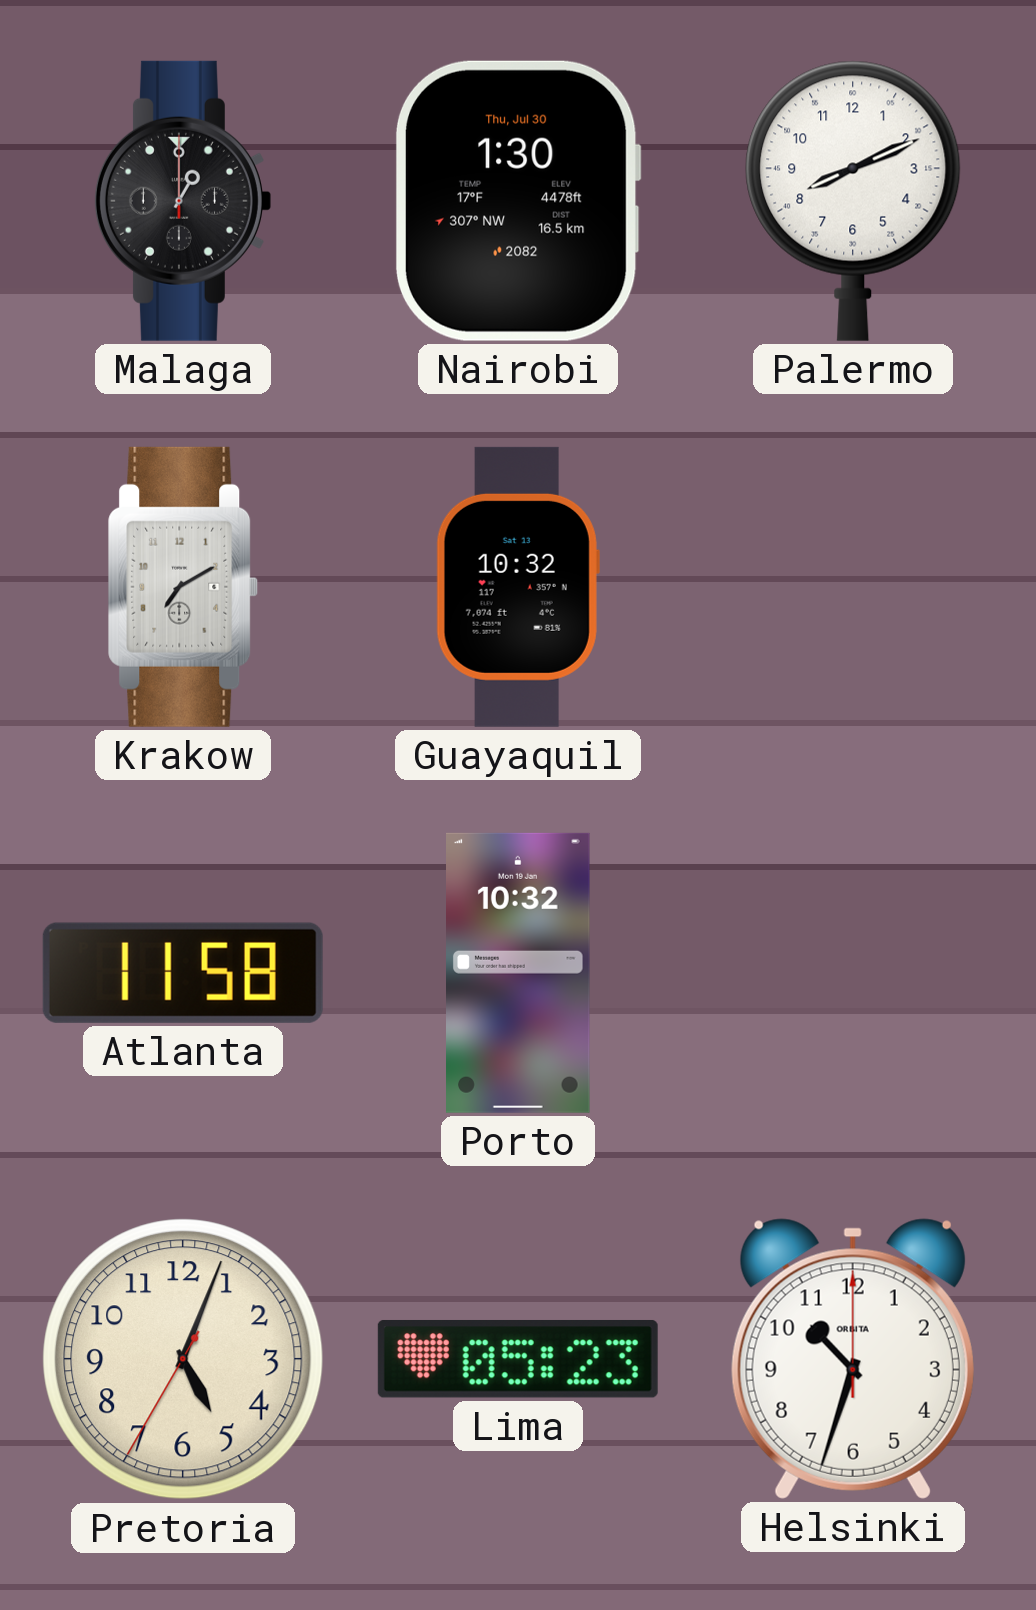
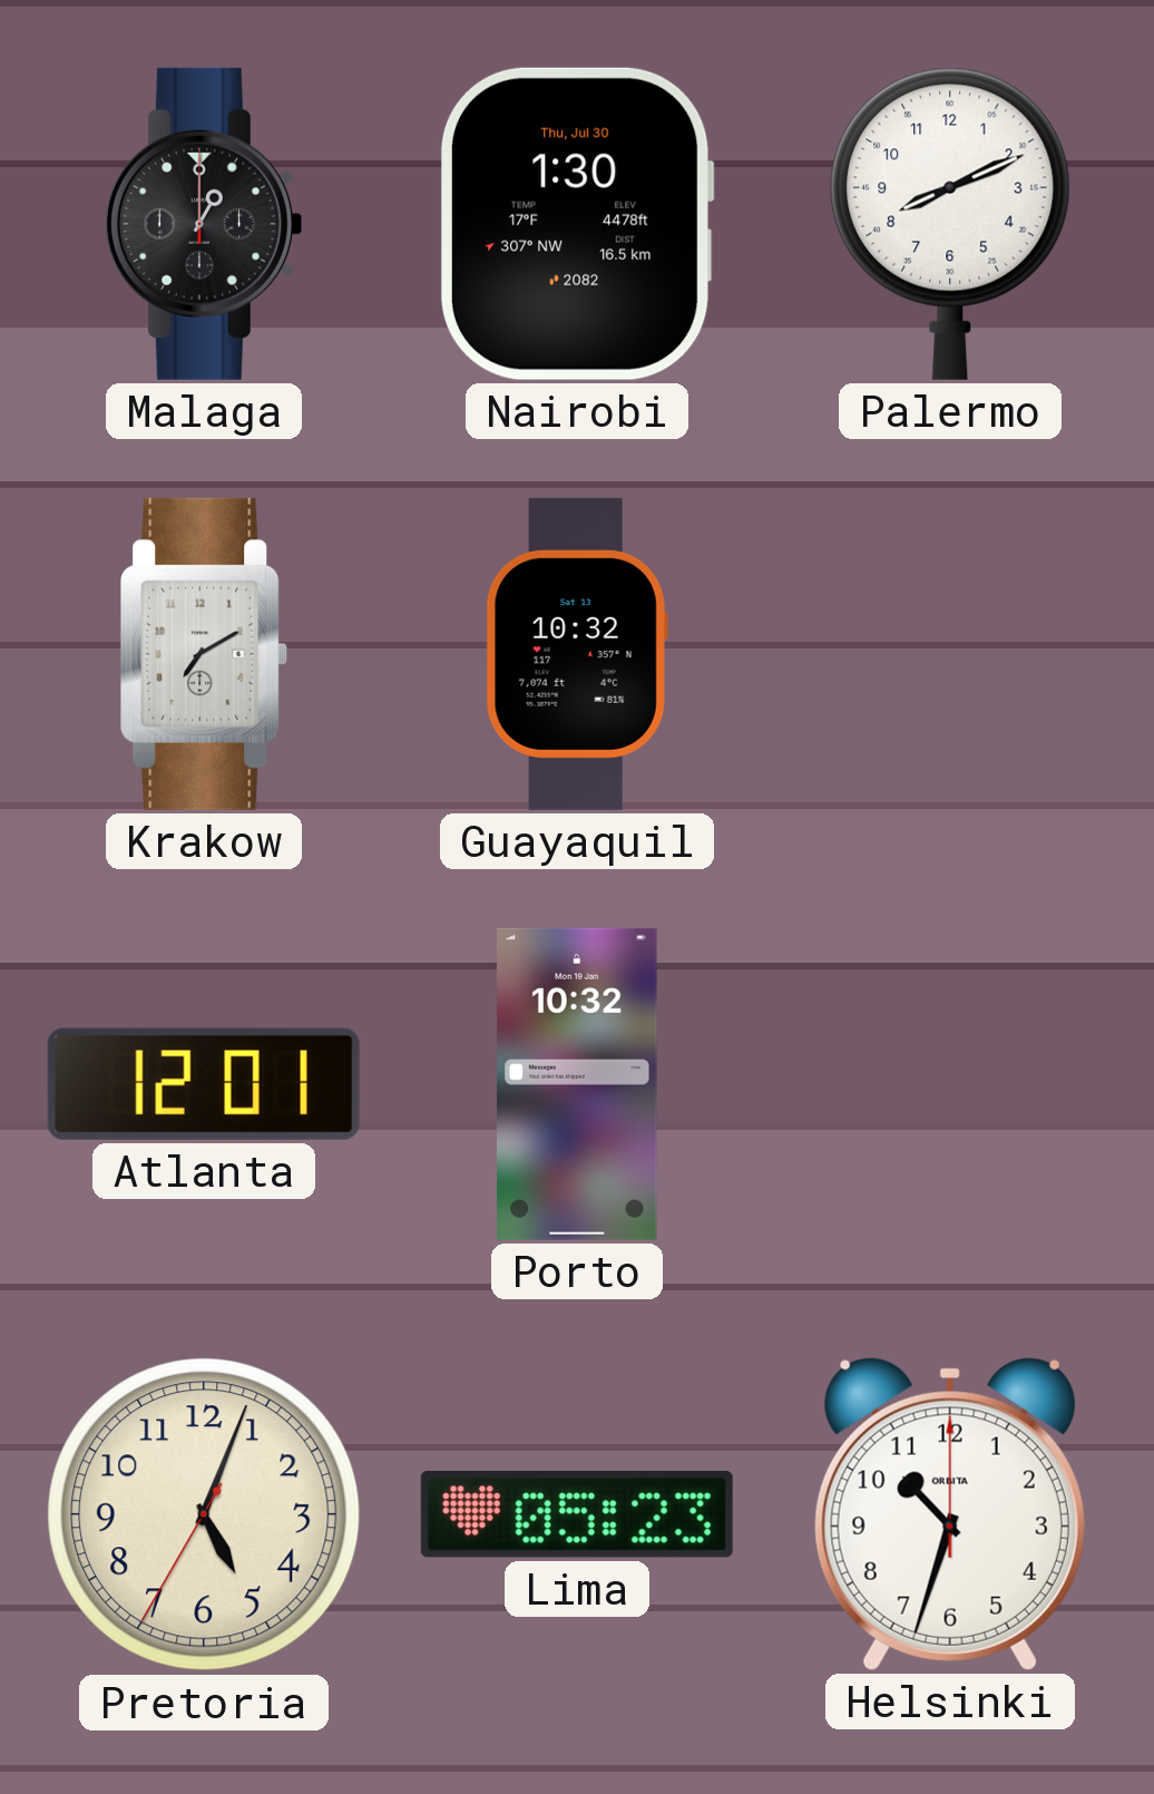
Atlanta: 11:58 -> 12:01 (204, 1084)
